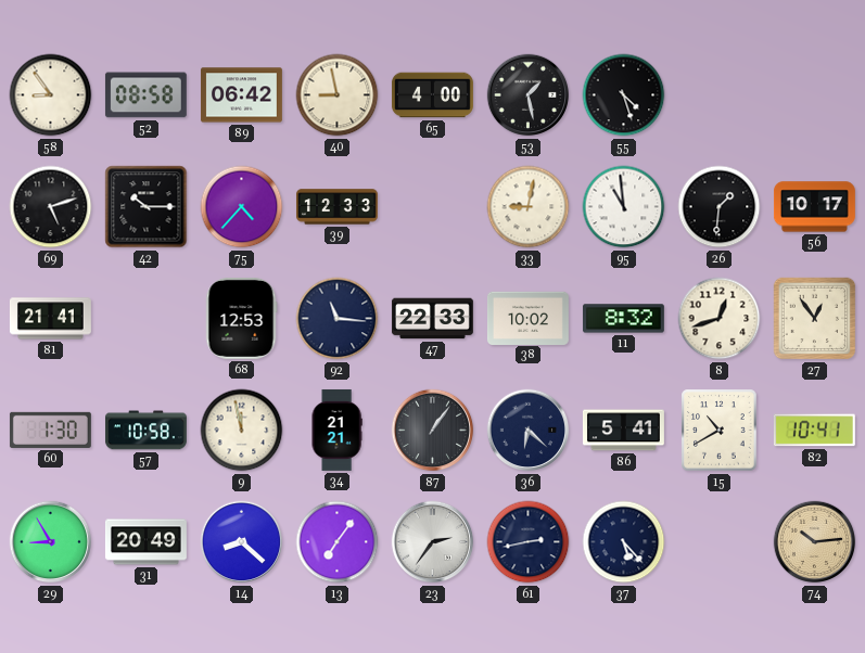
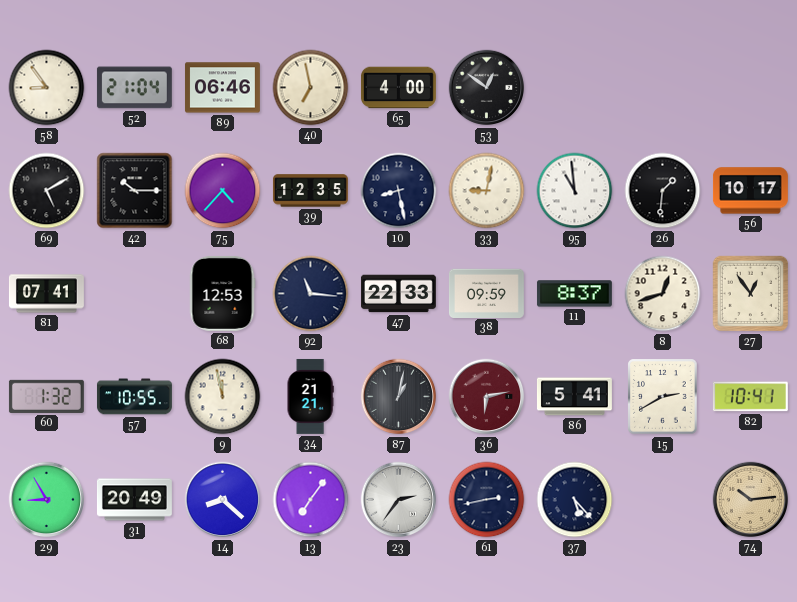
52: 08:58 -> 21:04 (134, 88)
89: 06:42 -> 06:46 (222, 88)
40: 8:58 -> 6:58 (311, 88)
53: 1:28 -> 12:51 (487, 88)
55: 4:27 -> none (624, 95)
69: 5:12 -> 5:10 (47, 191)
39: 12:33 -> 12:35 (310, 191)
10: none -> 8:28 (399, 191)
81: 21:41 -> 07:41 (46, 294)
38: 10:02 -> 09:59 (486, 293)
11: 8:32 -> 8:37 (574, 294)
60: 1:30 -> 1:32 (46, 396)
57: 10:58 -> 10:55 (134, 397)
87: 1:06 -> 1:02 (399, 397)
36: 6:22 -> 6:13 (487, 397)
36 dial: navy -> burgundy (487, 397)
15: 10:40 -> 2:40 (663, 397)
